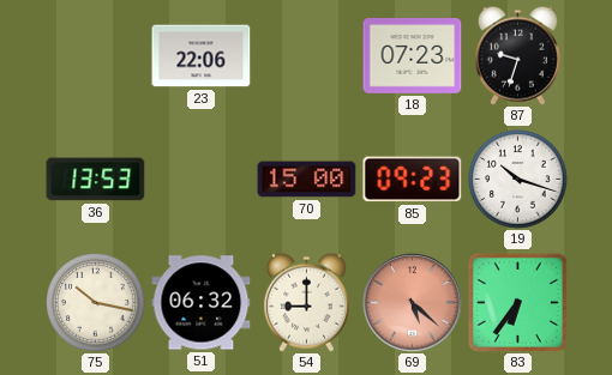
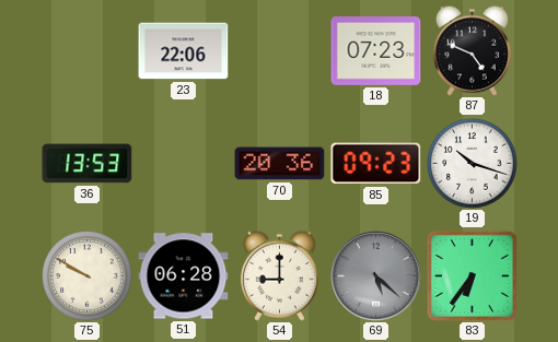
87: 9:33 -> 4:49 (472, 50)
70: 15:00 -> 20:36 (280, 164)
75: 10:17 -> 9:50 (88, 276)
51: 06:32 -> 06:28 (184, 276)
69 dial: salmon -> grey (376, 276)
